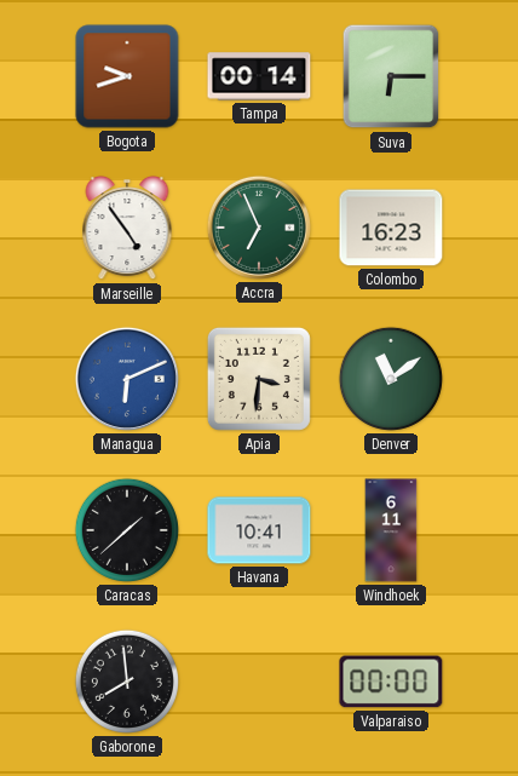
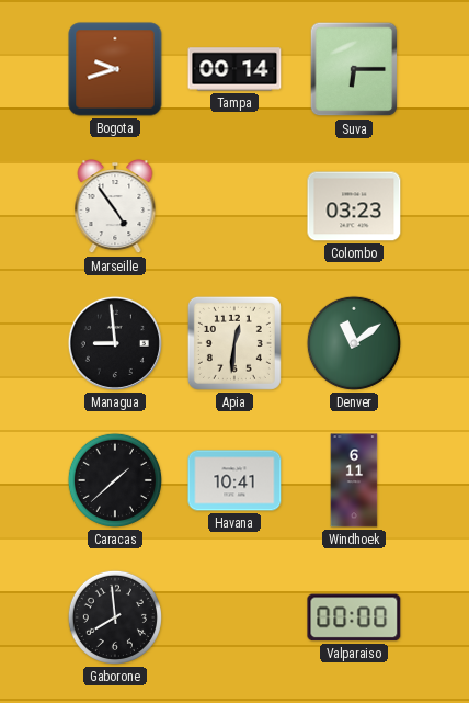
Accra: 6:56 -> none (259, 228)
Colombo: 16:23 -> 03:23 (354, 206)
Managua: 6:11 -> 8:59 (115, 343)
Managua dial: blue -> black (115, 343)
Apia: 3:31 -> 12:31 (234, 343)
